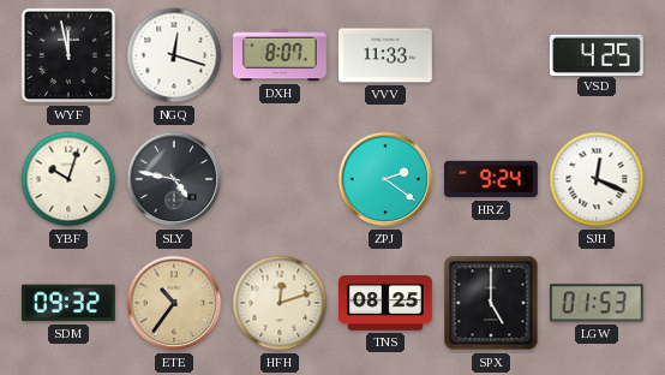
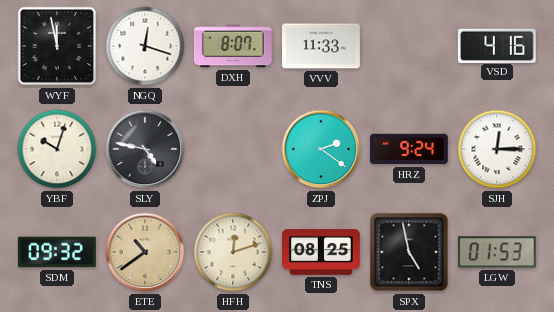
VSD: 4:25 -> 4:16 (497, 45)
SJH: 12:19 -> 12:15 (497, 149)
ETE: 10:36 -> 10:39 (145, 252)
SPX: 5:00 -> 4:58 (409, 252)
